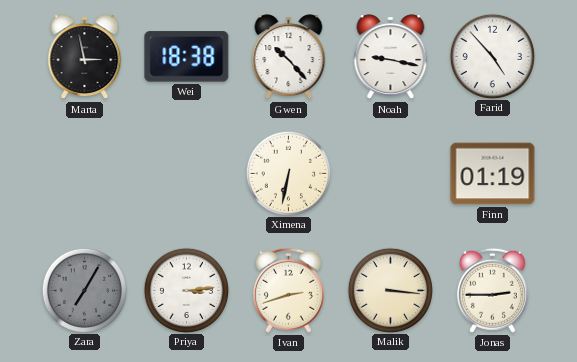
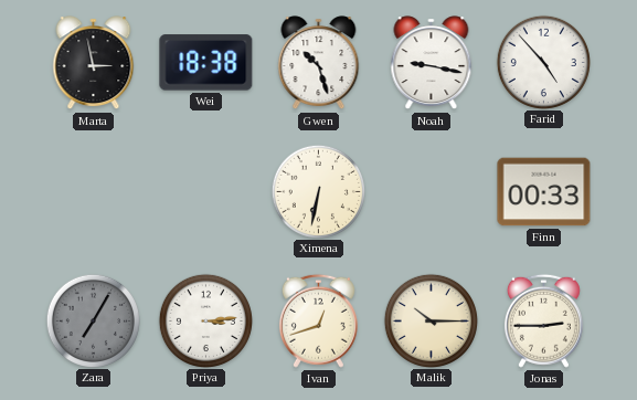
Gwen: 10:23 -> 10:27 (319, 63)
Finn: 01:19 -> 00:33 (544, 192)
Ivan: 2:42 -> 12:42 (318, 320)
Malik: 3:16 -> 10:15 (431, 320)
